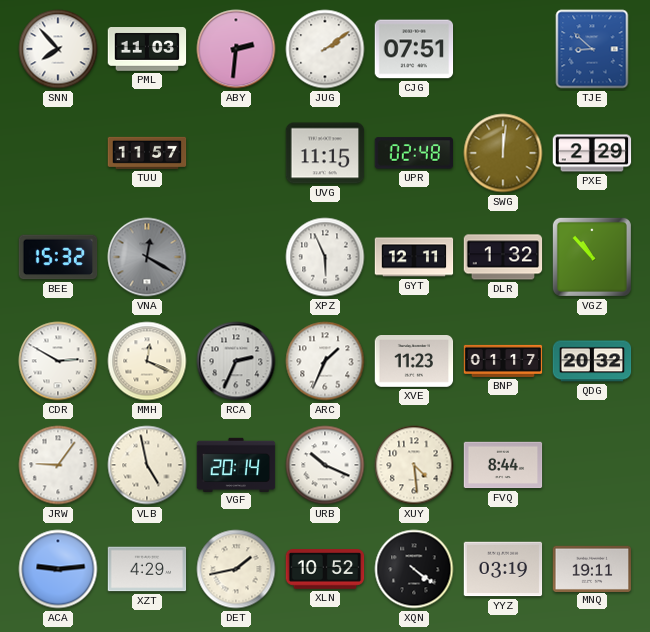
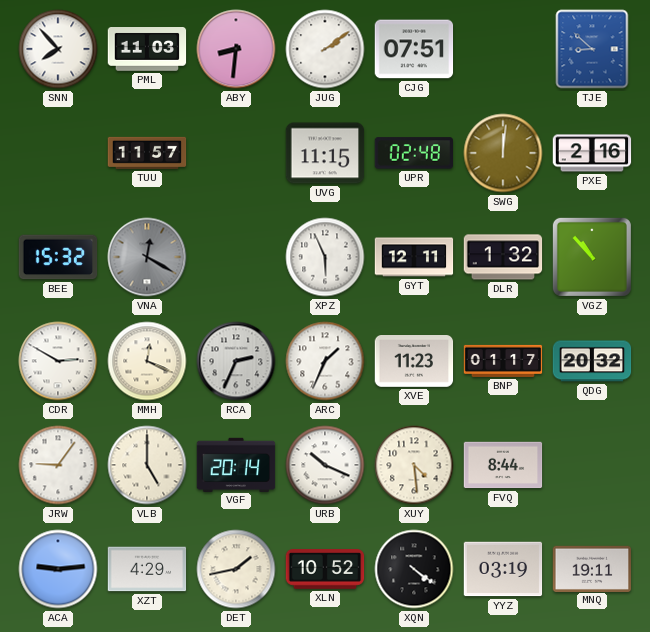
ABY: 2:31 -> 8:31 (236, 49)
PXE: 2:29 -> 2:16 (592, 153)
VLB: 4:58 -> 5:00 (147, 465)
